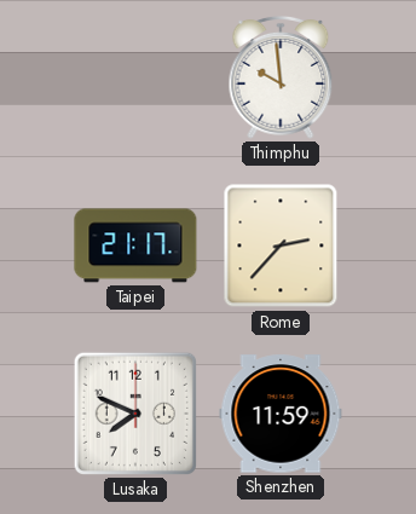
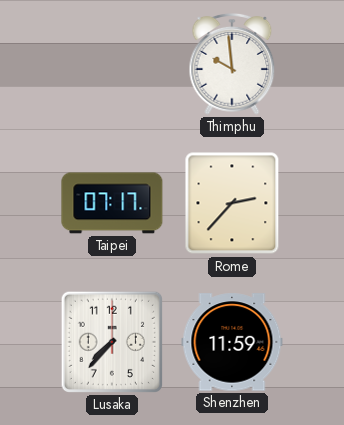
Taipei: 21:17 -> 07:17 (112, 203)
Lusaka: 7:49 -> 7:37 (112, 342)
